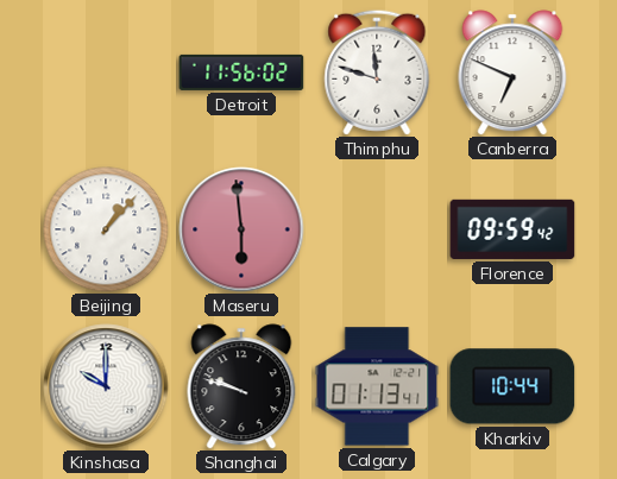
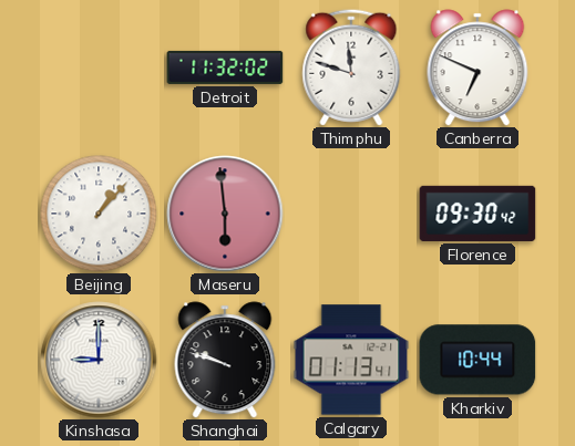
Detroit: 11:56 -> 11:32 (225, 68)
Florence: 09:59 -> 09:30 (478, 214)
Kinshasa: 10:00 -> 9:00 (99, 360)
